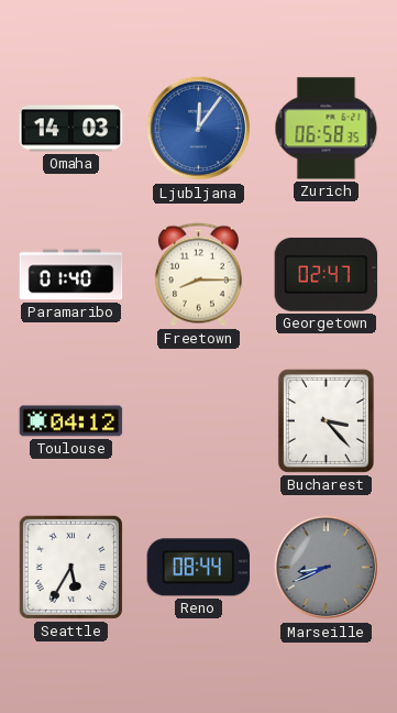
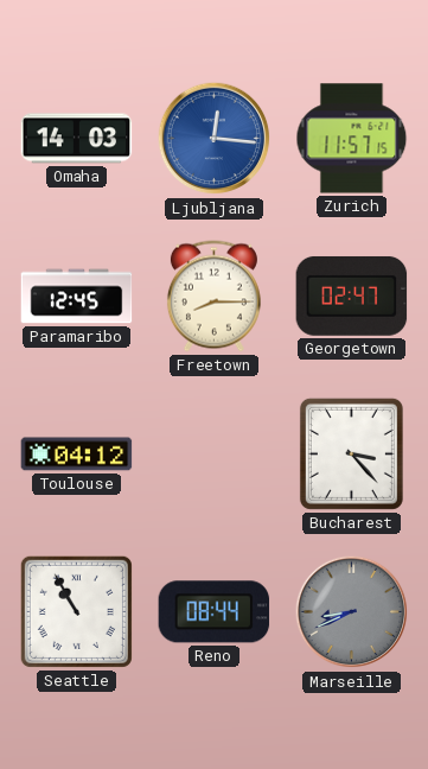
Ljubljana: 12:06 -> 12:16 (215, 139)
Zurich: 06:58 -> 11:57 (352, 139)
Paramaribo: 01:40 -> 12:45 (77, 297)
Seattle: 5:35 -> 10:55 (76, 611)
